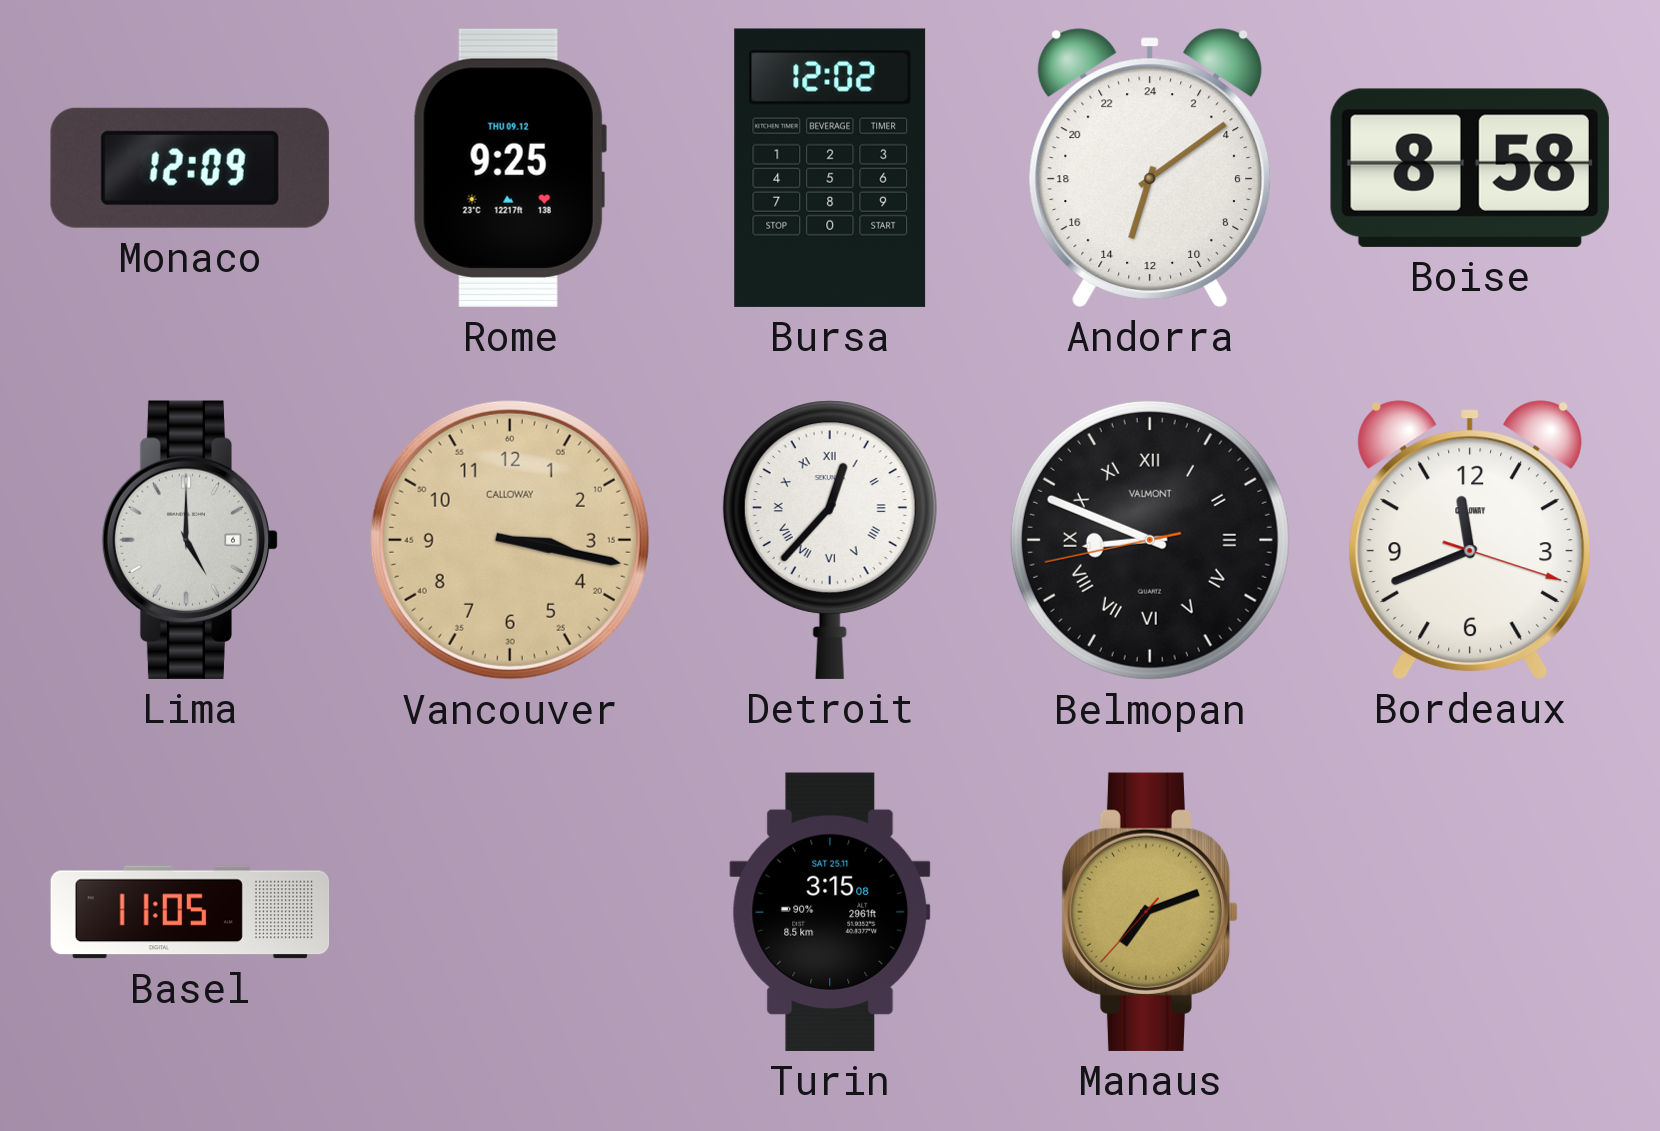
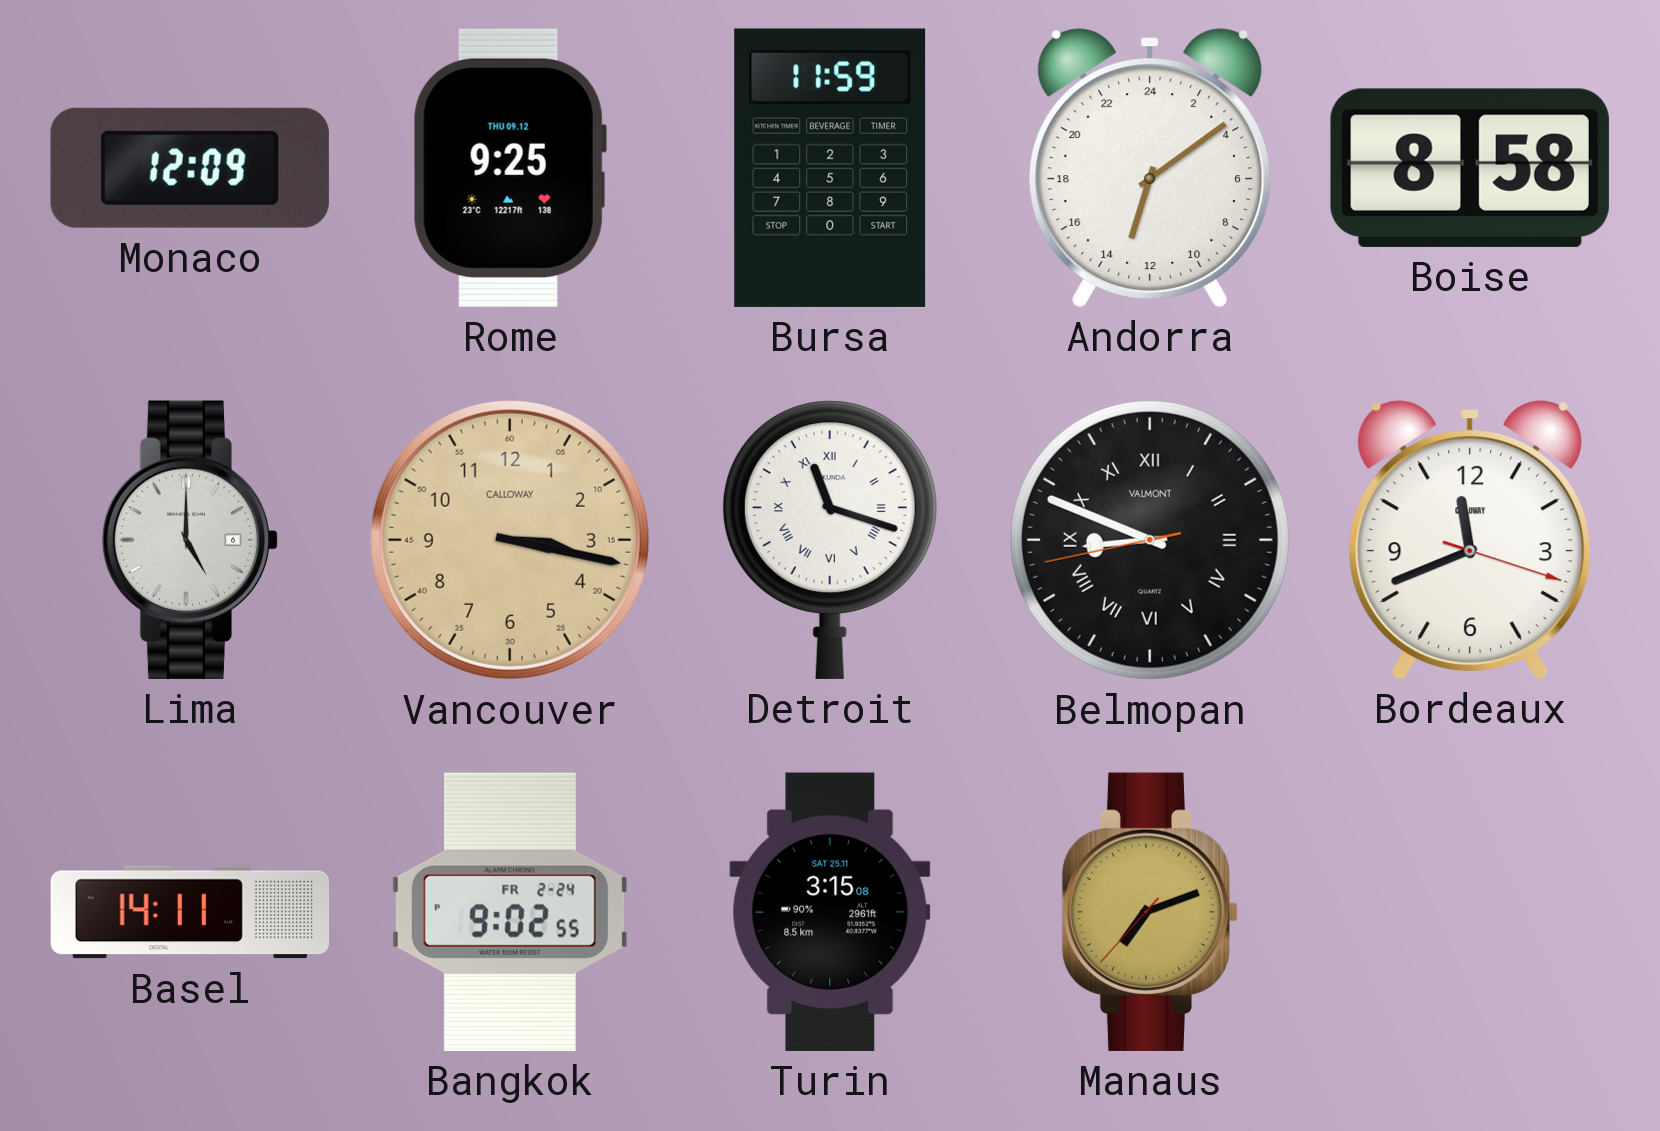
Bursa: 12:02 -> 11:59 (830, 168)
Detroit: 12:37 -> 11:18 (830, 540)
Basel: 11:05 -> 14:11 (190, 912)
Bangkok: none -> 9:02 (510, 912)
